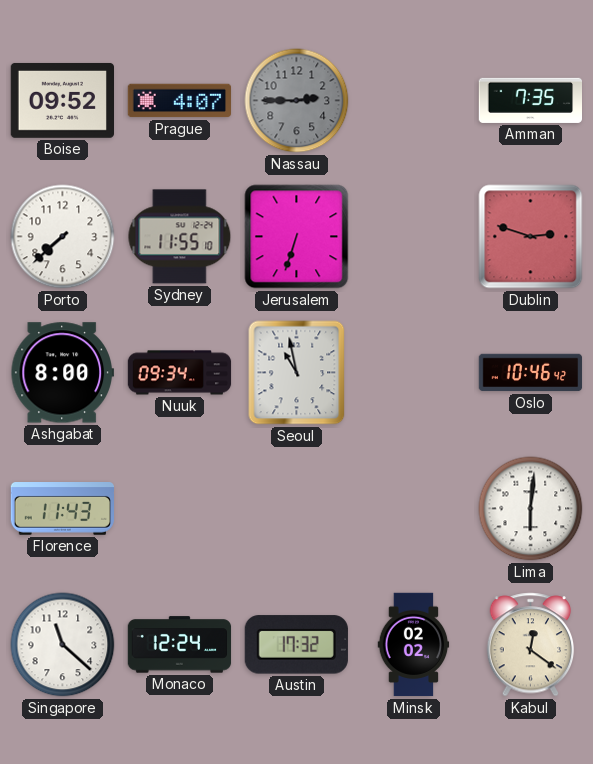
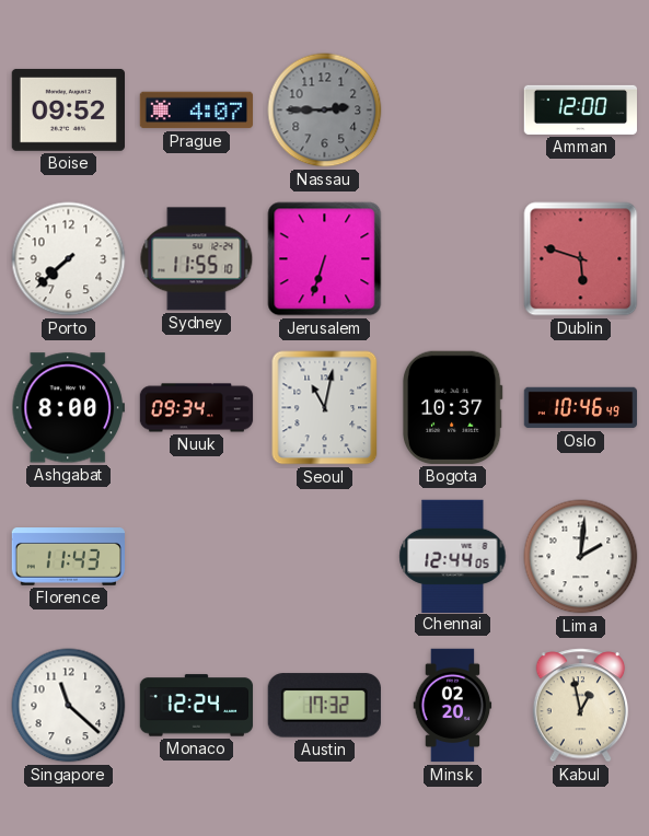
Amman: 7:35 -> 12:00 (581, 109)
Dublin: 2:48 -> 5:48 (581, 259)
Seoul: 10:58 -> 11:02 (325, 408)
Bogota: none -> 10:37 (452, 407)
Oslo: 10:46:42 -> 10:46:49 (581, 408)
Chennai: none -> 12:44 (453, 556)
Lima: 6:01 -> 2:01 (581, 557)
Minsk: 02:02 -> 02:20 (453, 706)
Kabul: 12:21 -> 12:58 (581, 706)
